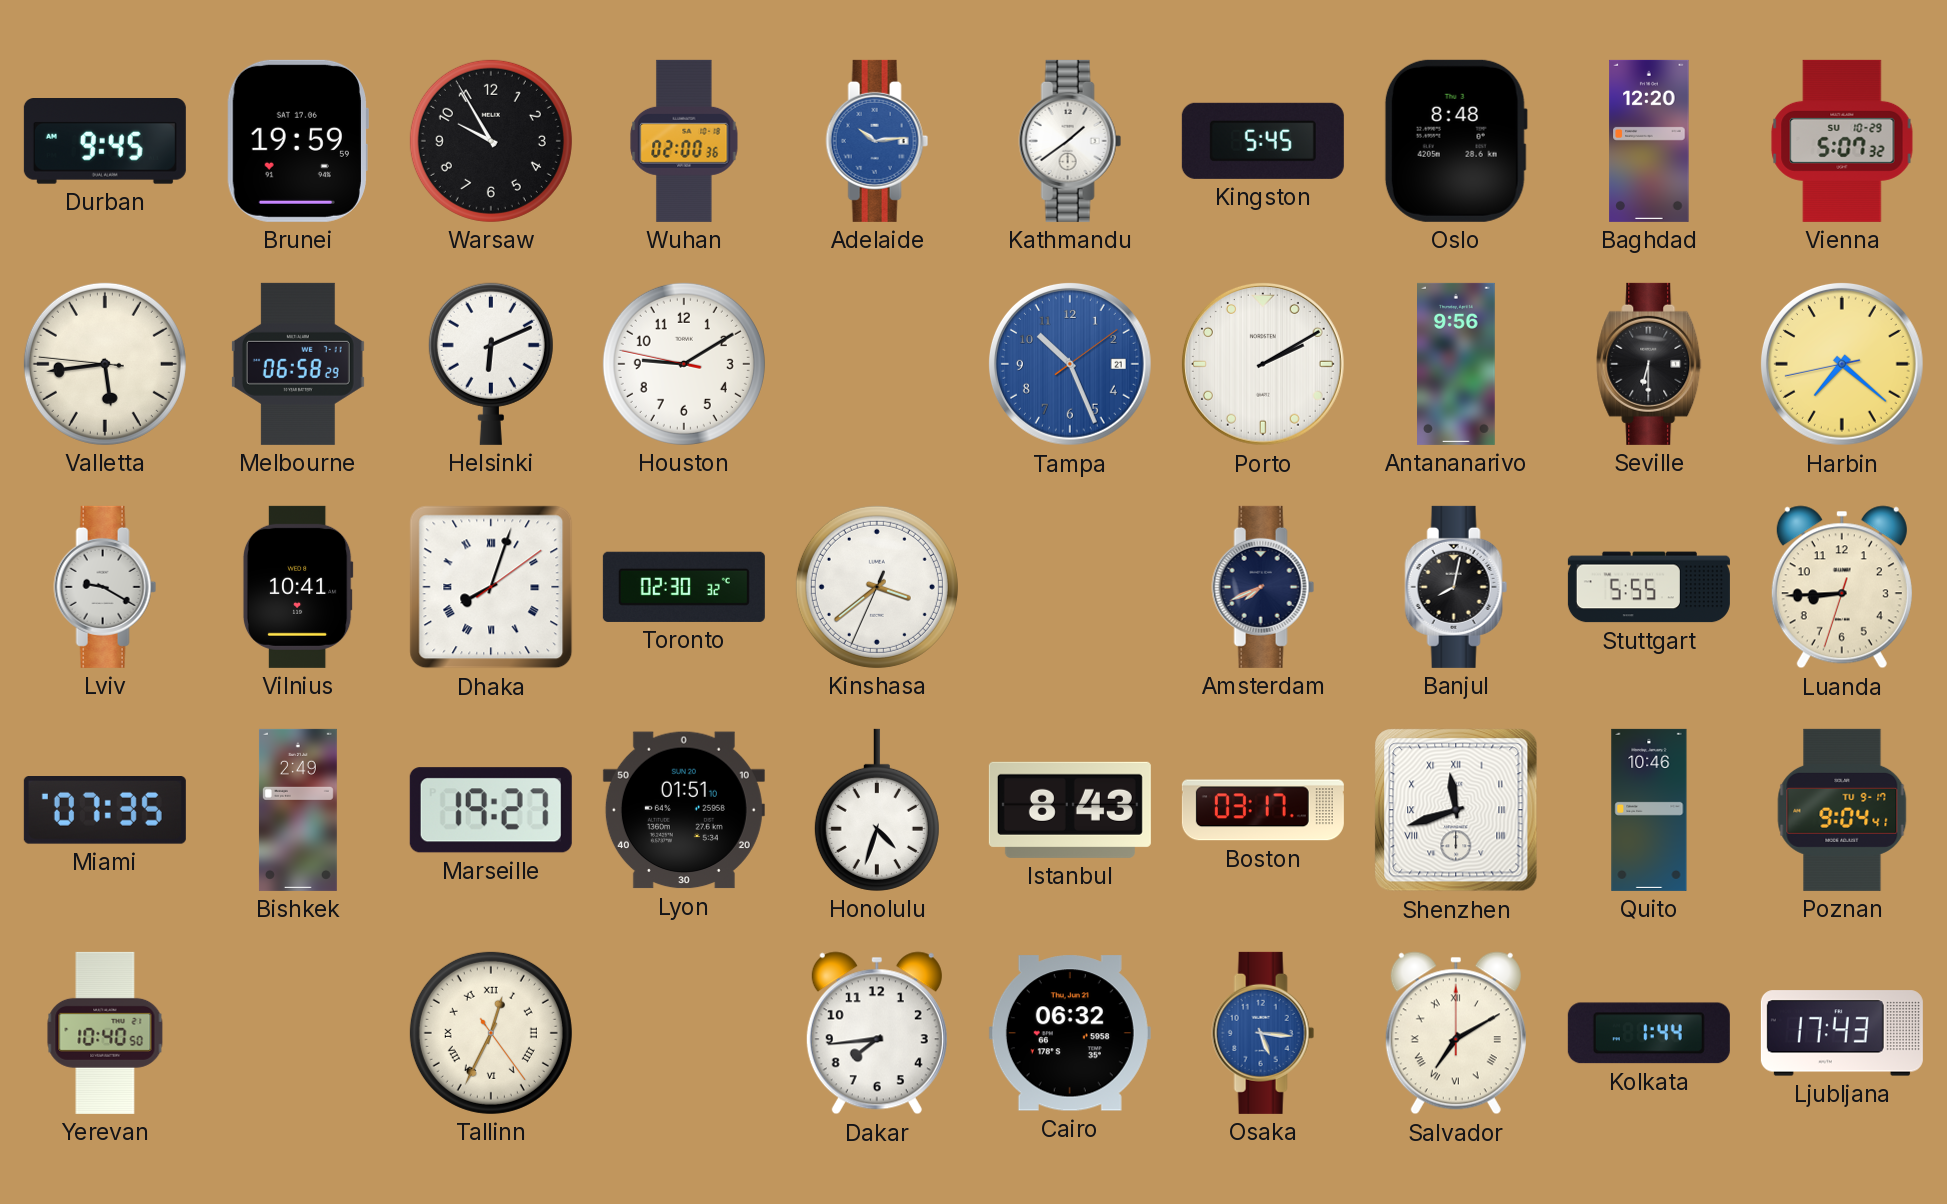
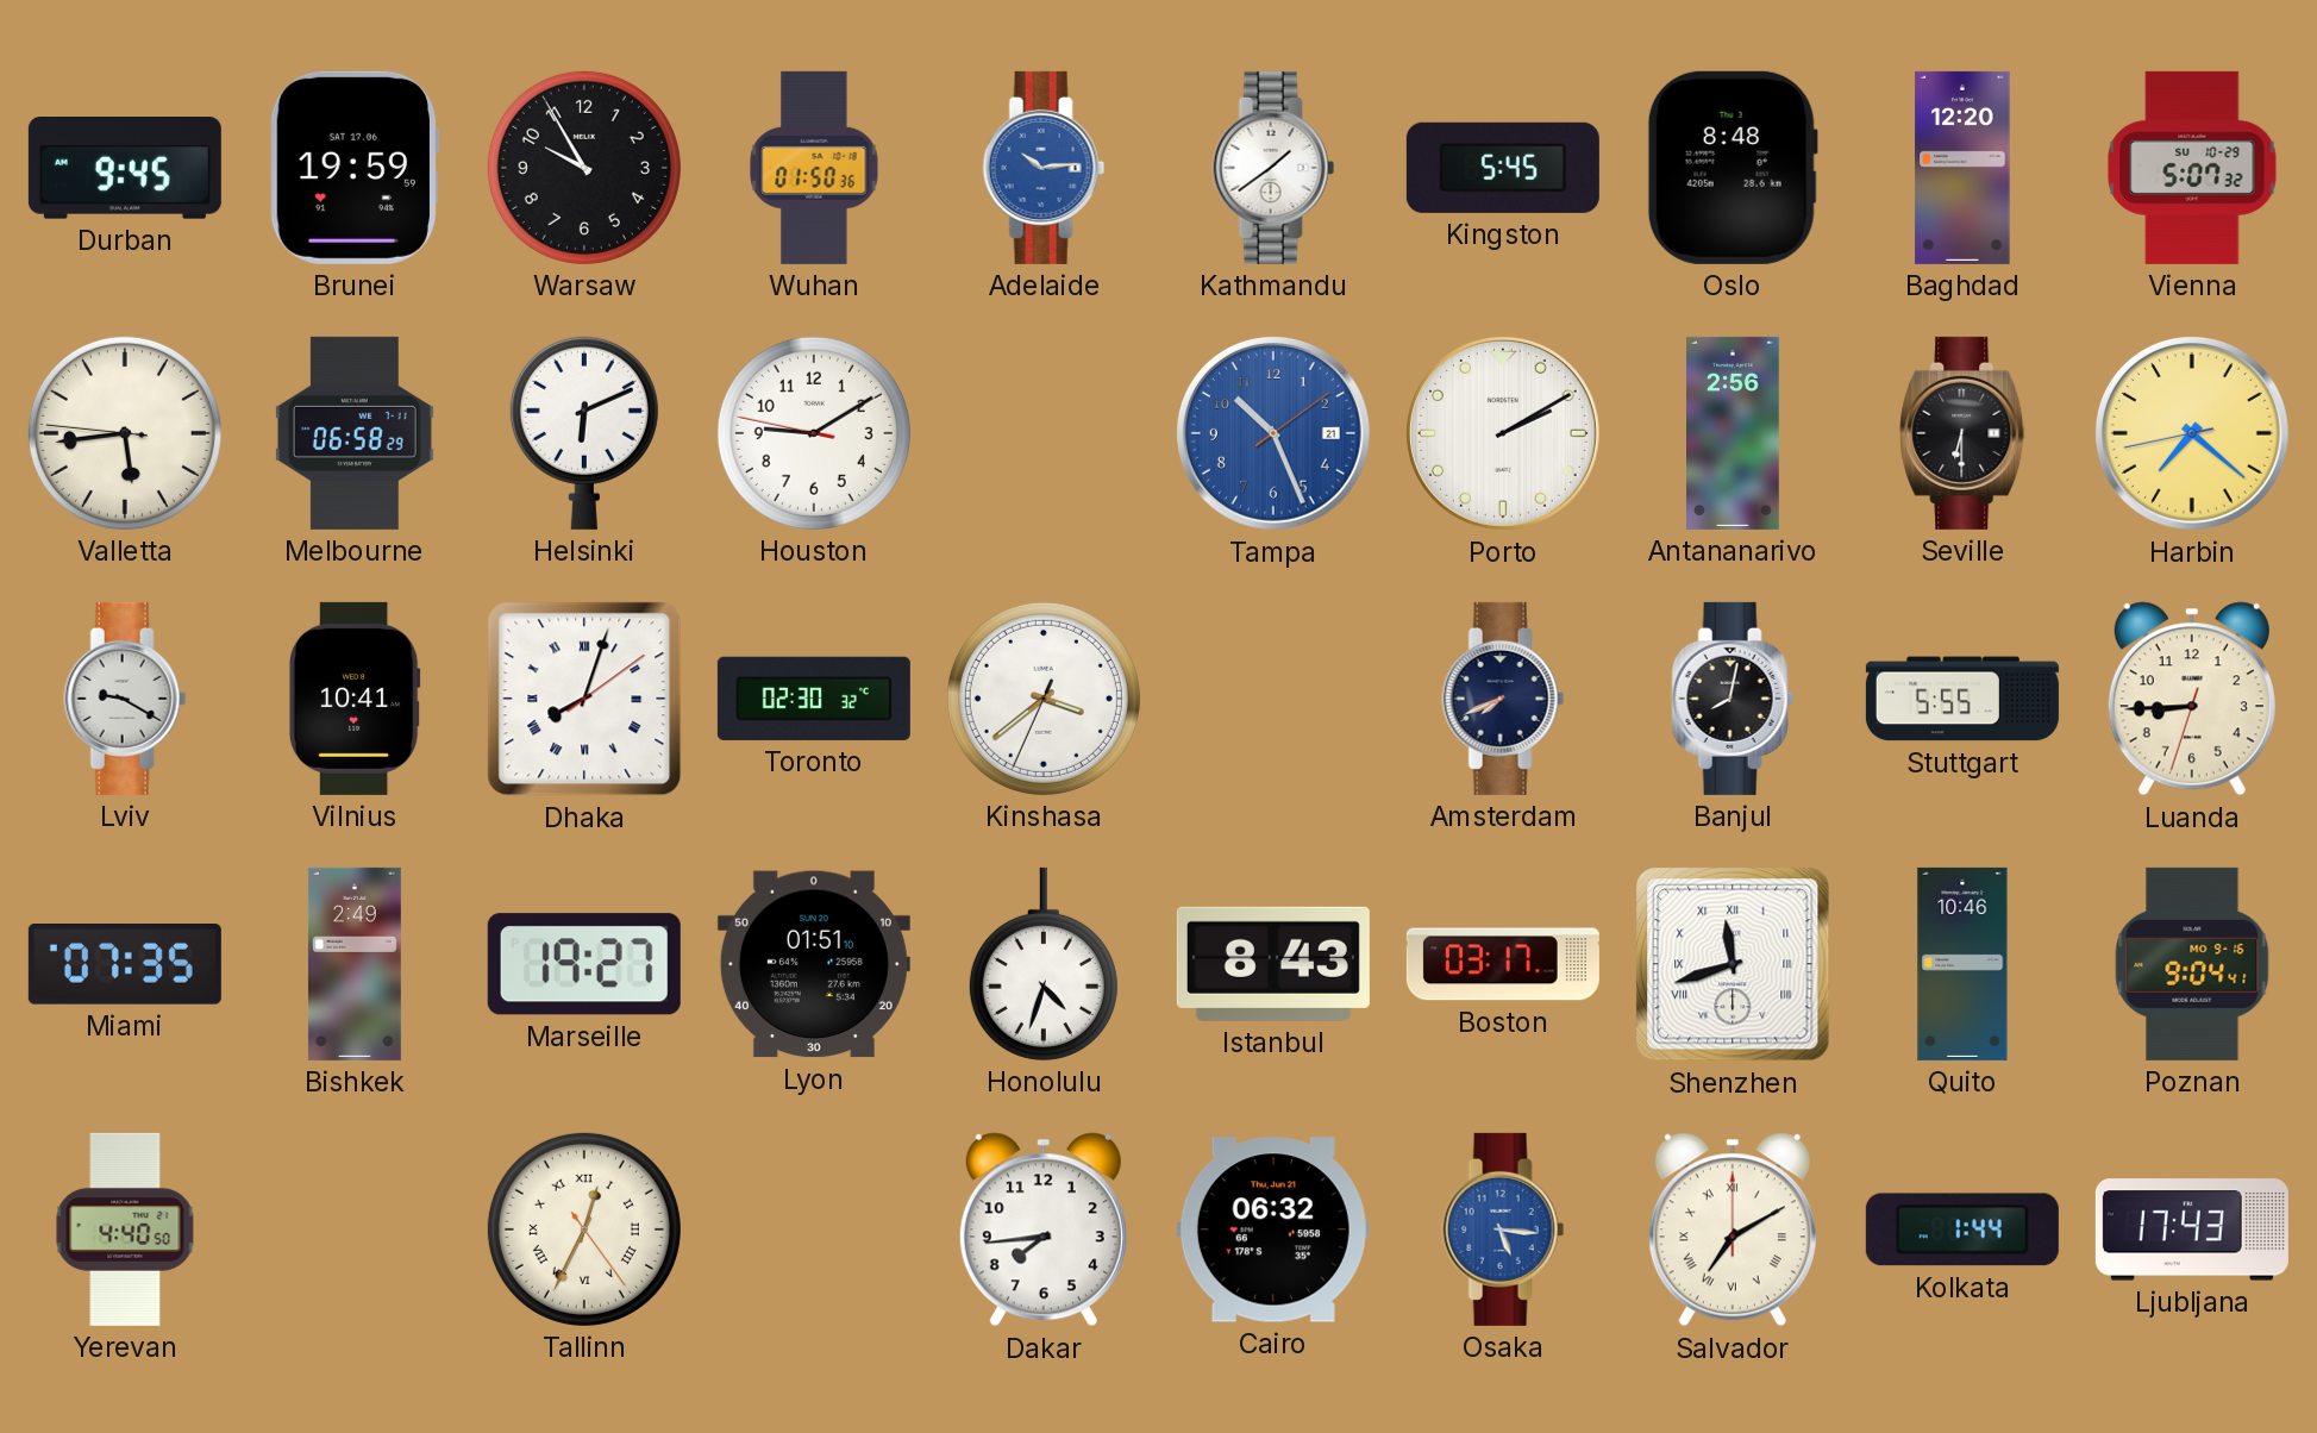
Wuhan: 02:00 -> 01:50 (814, 168)
Antananarivo: 9:56 -> 2:56 (1734, 433)
Poznan date: TU 9-17 -> MO 9-16 (2192, 964)
Yerevan: 10:40 -> 4:40 (125, 1229)
